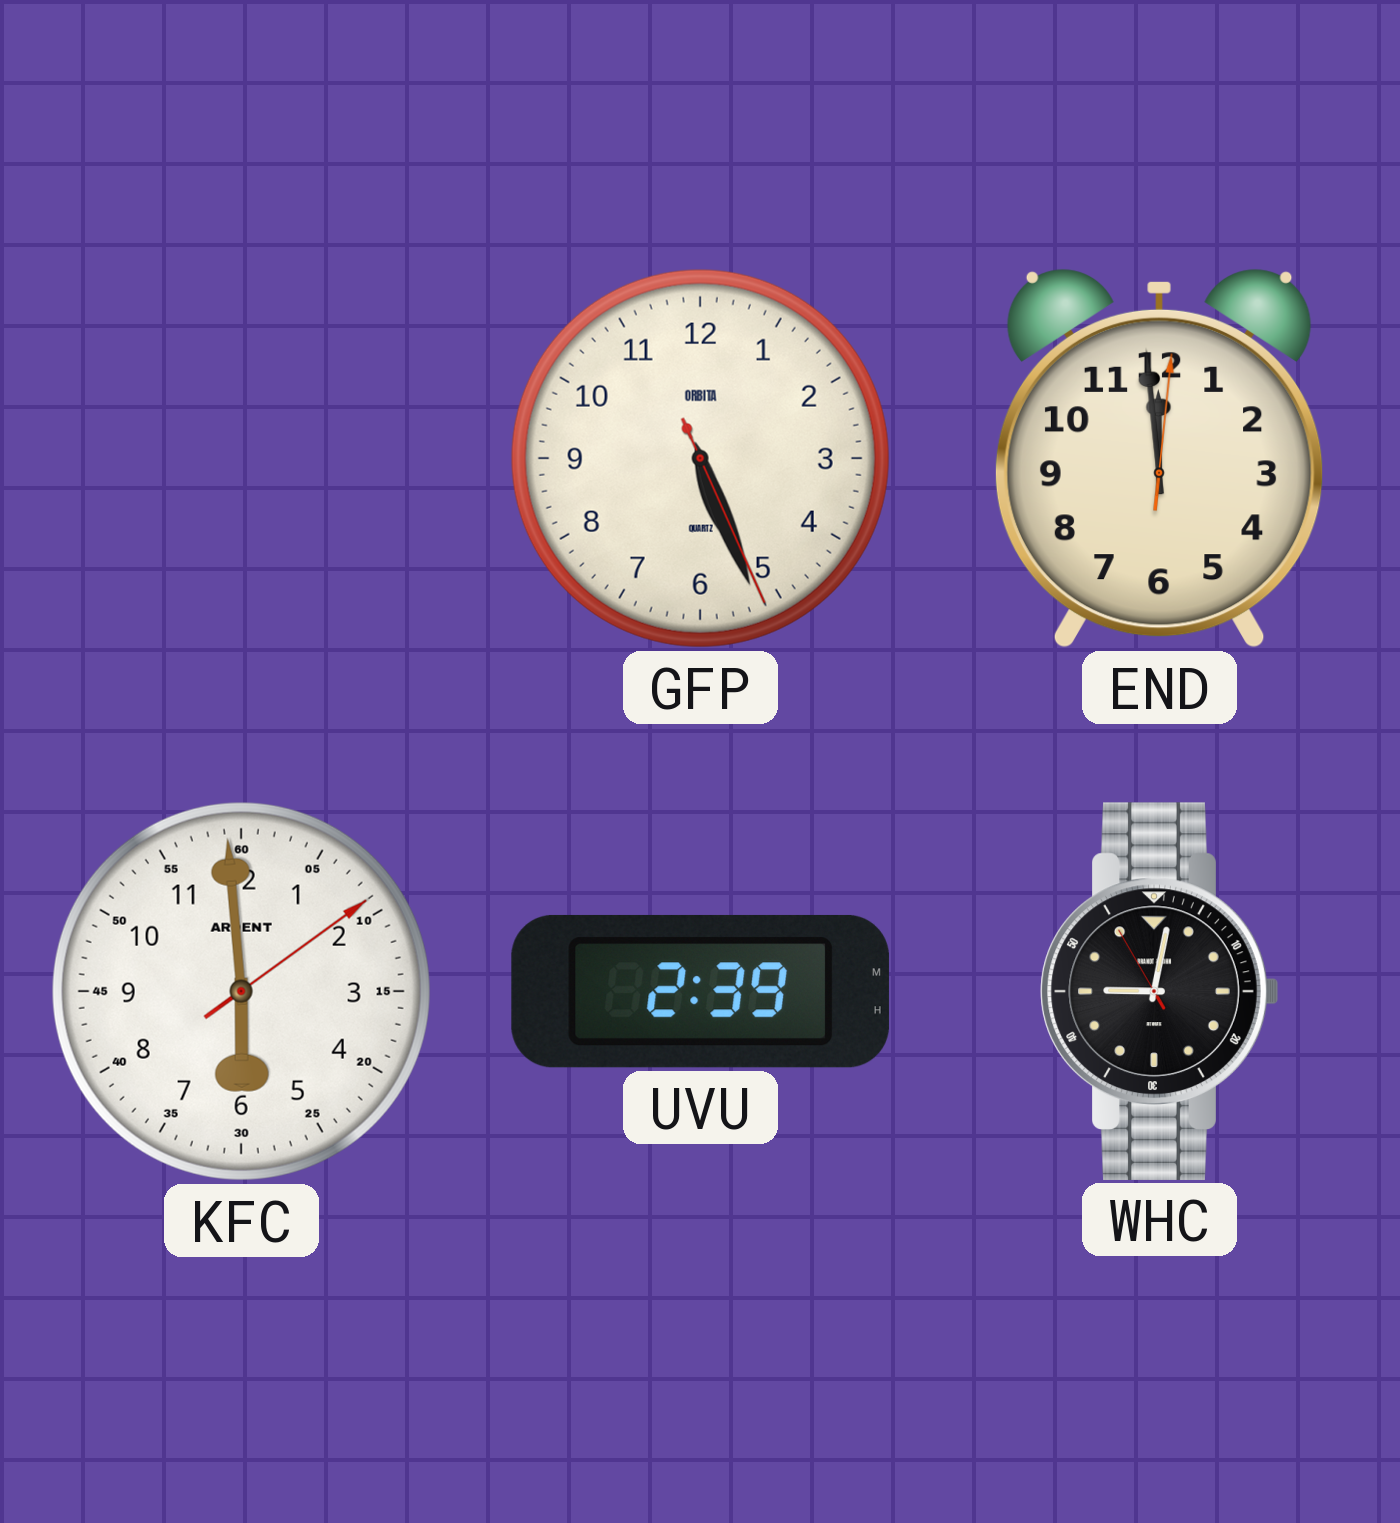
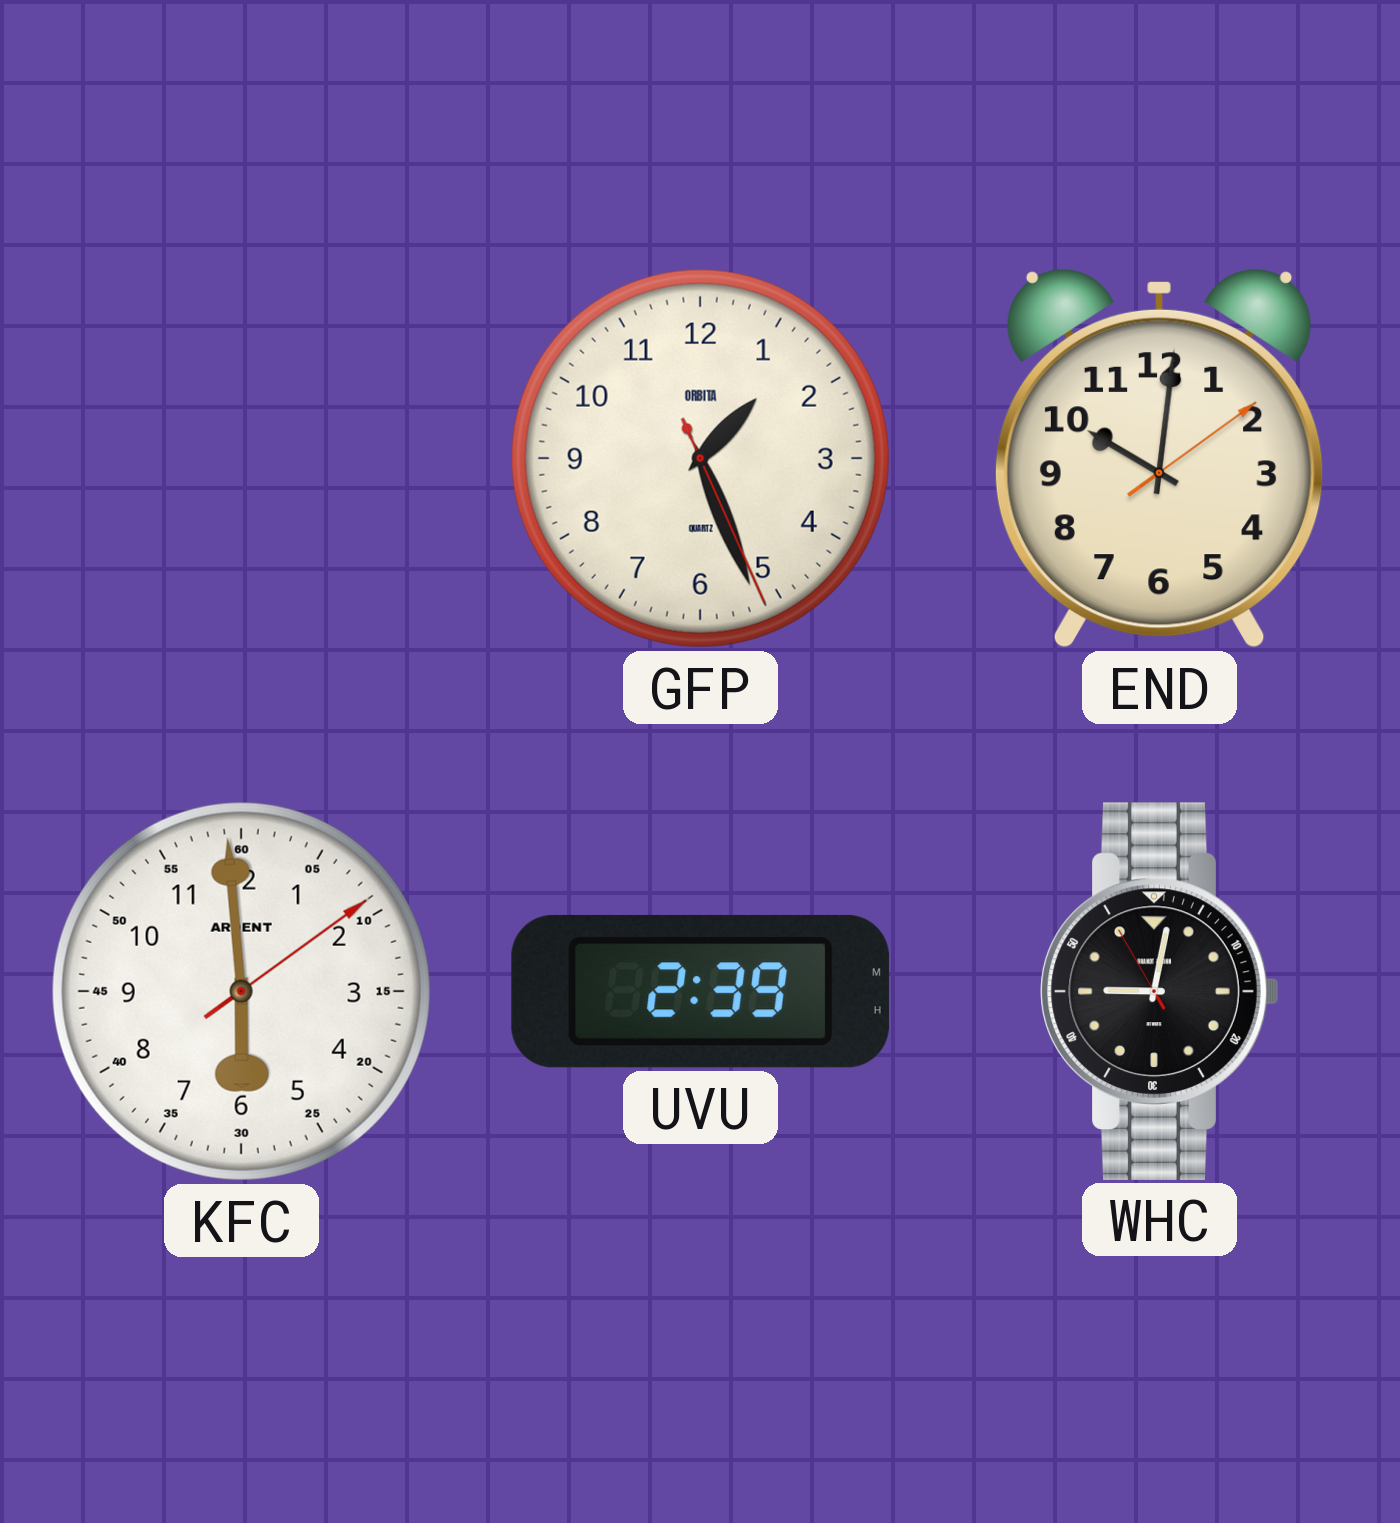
GFP: 5:26 -> 1:26 (700, 458)
END: 11:59 -> 10:01 (1159, 458)
